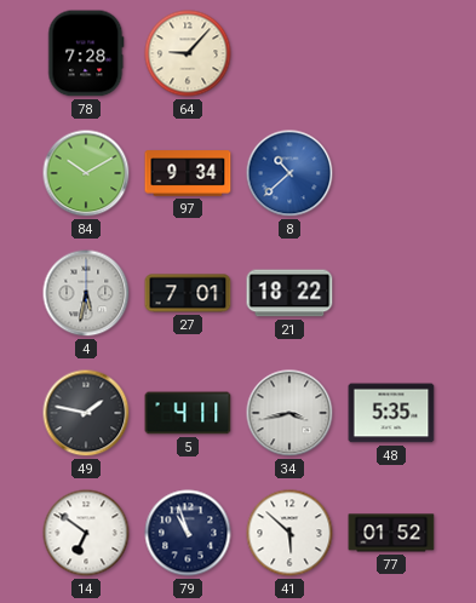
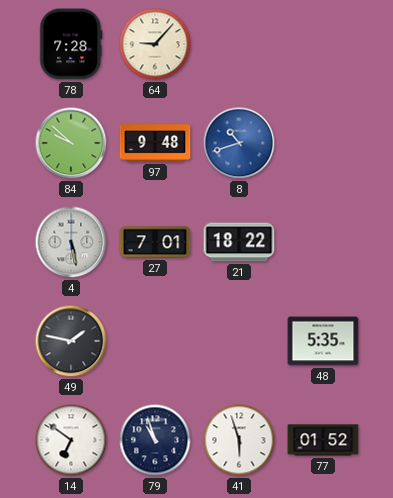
84: 10:10 -> 9:52 (71, 143)
97: 9:34 -> 9:48 (155, 143)
8: 10:38 -> 10:42 (239, 143)
4: 5:32 -> 5:28 (71, 242)
5: 4:11 -> none (188, 413)
34: 3:43 -> none (289, 413)
41: 5:52 -> 5:57 (239, 440)
